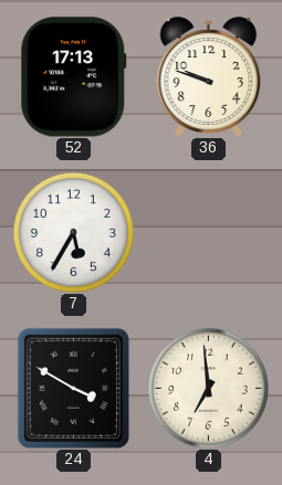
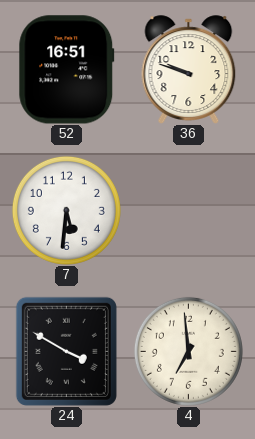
52: 17:13 -> 16:51 (67, 70)
7: 5:35 -> 5:31 (66, 210)
